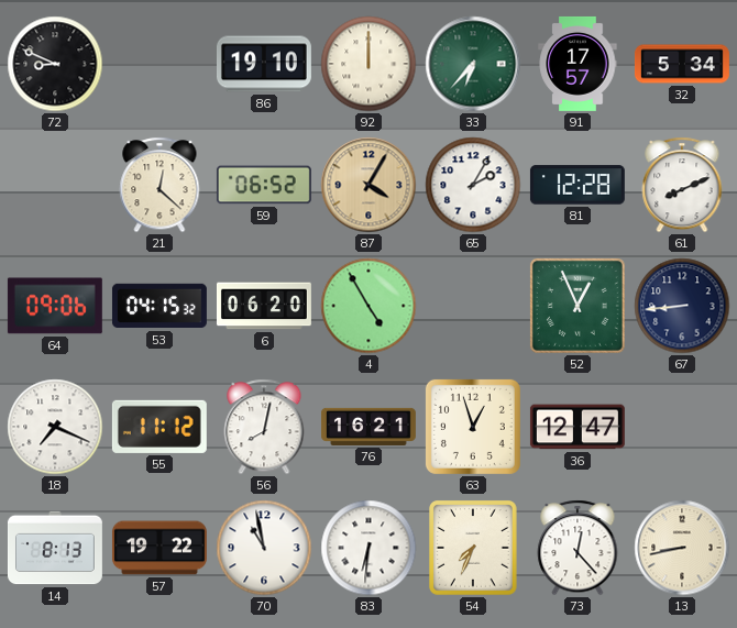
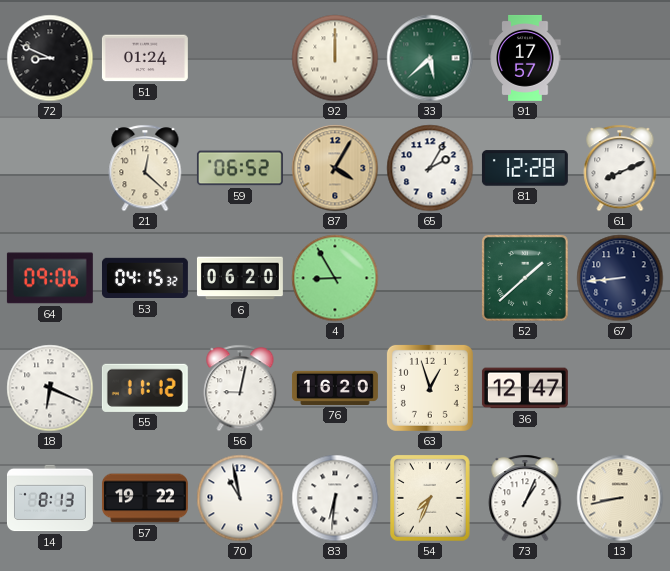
51: none -> 01:24 (145, 58)
86: 19:10 -> none (264, 64)
33: 6:37 -> 5:38 (430, 58)
32: 5:34 -> none (682, 64)
4: 4:55 -> 8:55 (335, 278)
52: 12:56 -> 1:38 (526, 279)
18: 7:19 -> 6:19 (50, 388)
56: 8:02 -> 9:02 (240, 388)
76: 16:21 -> 16:20 (335, 388)
73: 12:23 -> 1:04 (525, 498)
